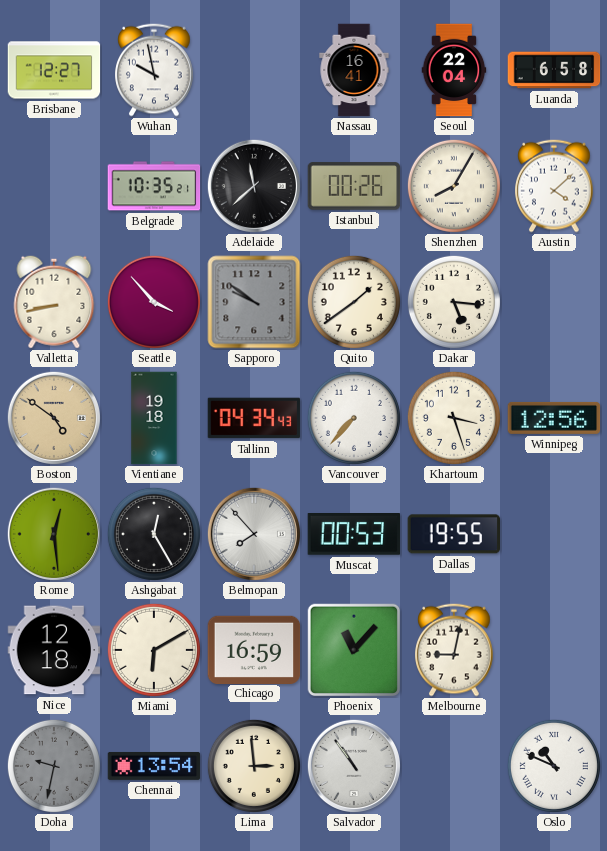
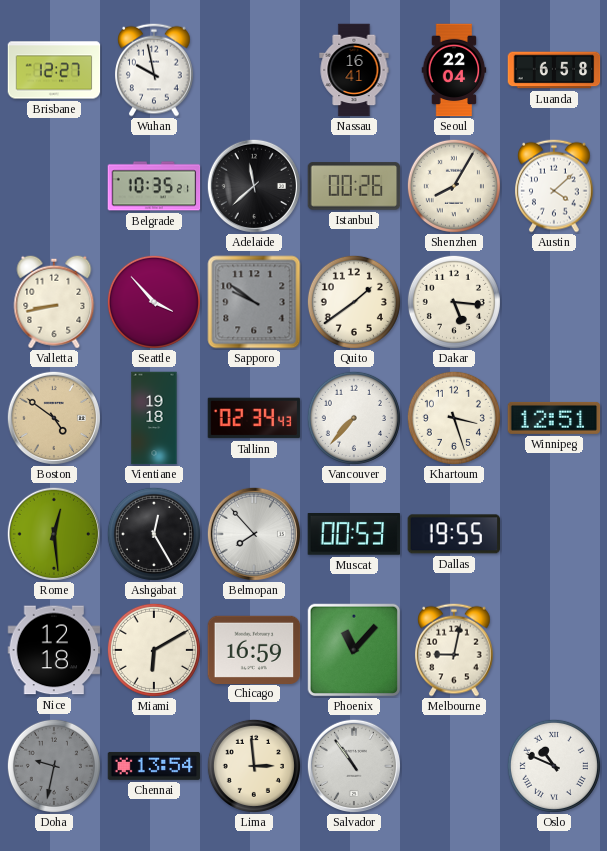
Tallinn: 04:34 -> 02:34 (254, 418)
Winnipeg: 12:56 -> 12:51 (554, 418)
